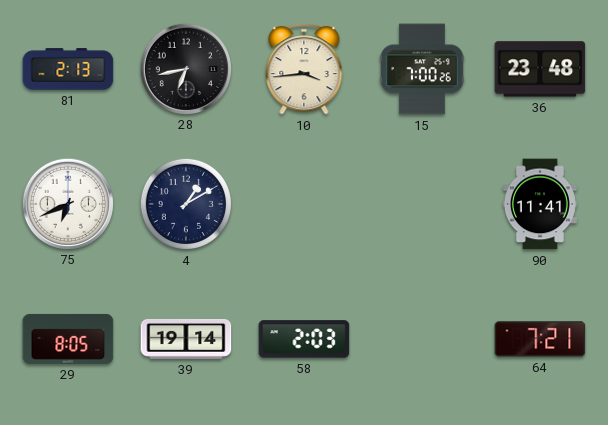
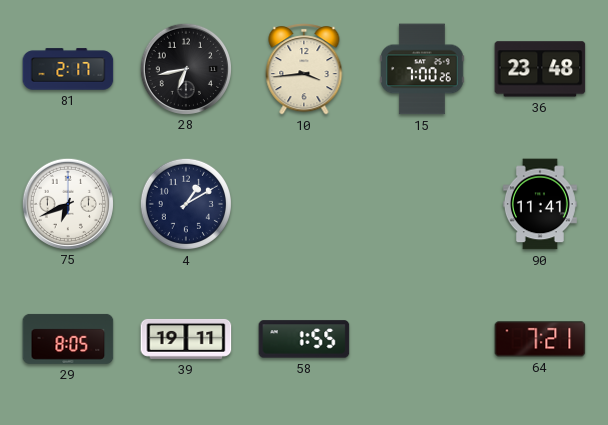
81: 2:13 -> 2:17 (68, 69)
39: 19:14 -> 19:11 (186, 339)
58: 2:03 -> 1:55 (304, 339)
